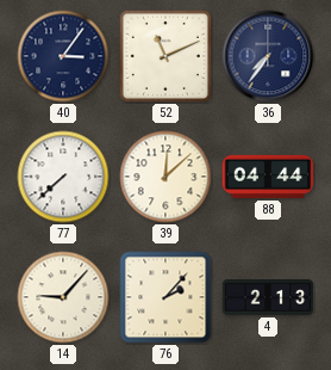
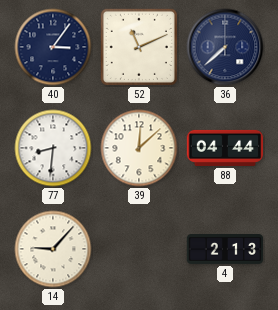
36: 7:36 -> 7:38 (225, 47)
77: 7:38 -> 8:31 (53, 148)
76: 2:07 -> none (165, 297)
